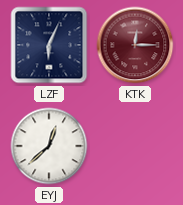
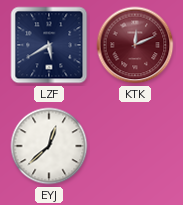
LZF: 6:04 -> 5:40 (49, 45)
KTK: 12:15 -> 12:11 (135, 45)
